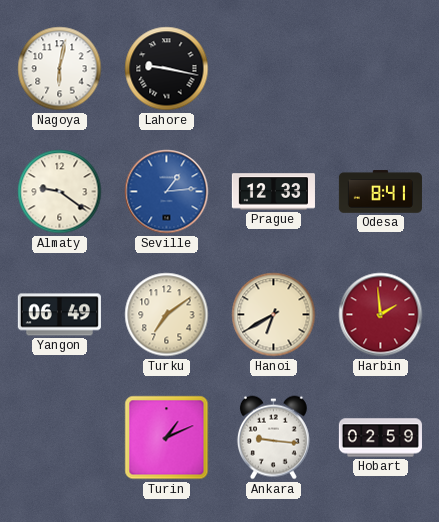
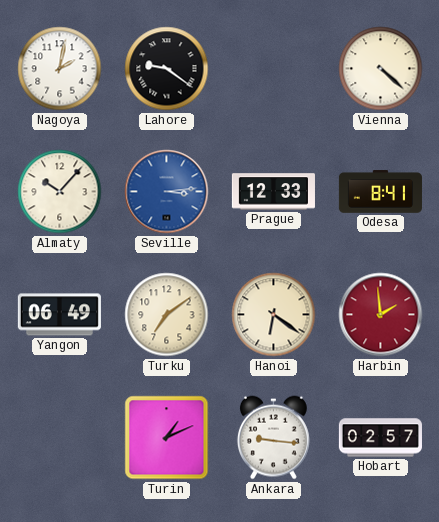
Nagoya: 6:02 -> 2:02 (60, 69)
Lahore: 9:17 -> 9:21 (167, 69)
Vienna: none -> 4:22 (381, 69)
Almaty: 9:21 -> 10:07 (60, 192)
Seville: 1:14 -> 3:14 (167, 192)
Hanoi: 6:40 -> 6:21 (274, 315)
Hobart: 02:59 -> 02:57 (380, 438)
